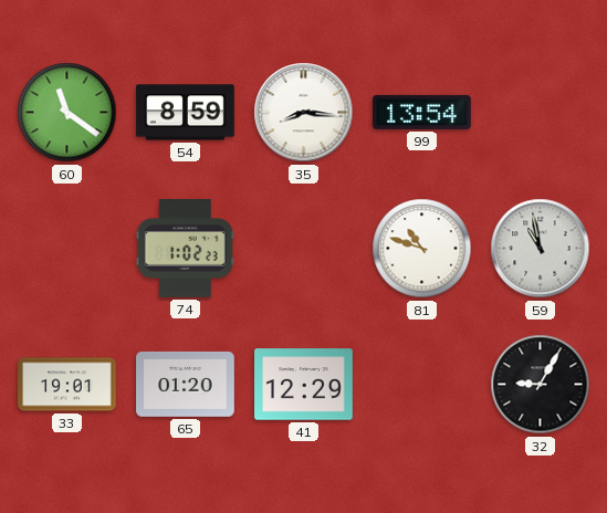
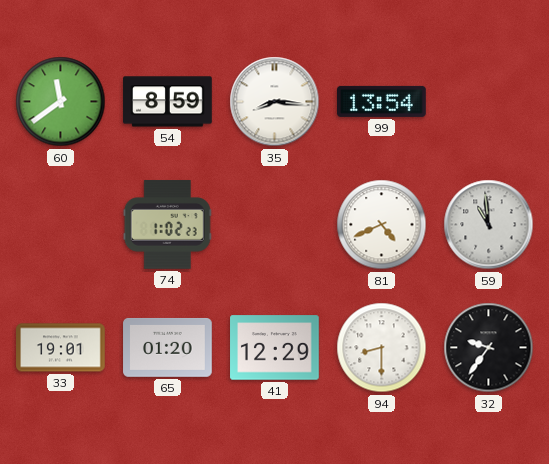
60: 11:21 -> 11:39 (61, 102)
81: 10:48 -> 4:41 (382, 225)
59: 10:58 -> 10:59 (489, 225)
94: none -> 8:30 (382, 348)
32: 9:05 -> 9:36 (489, 348)
